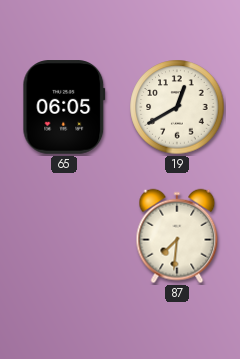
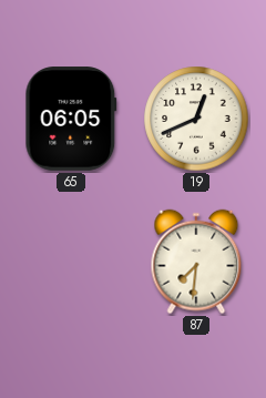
19: 12:40 -> 12:41 (196, 119)
